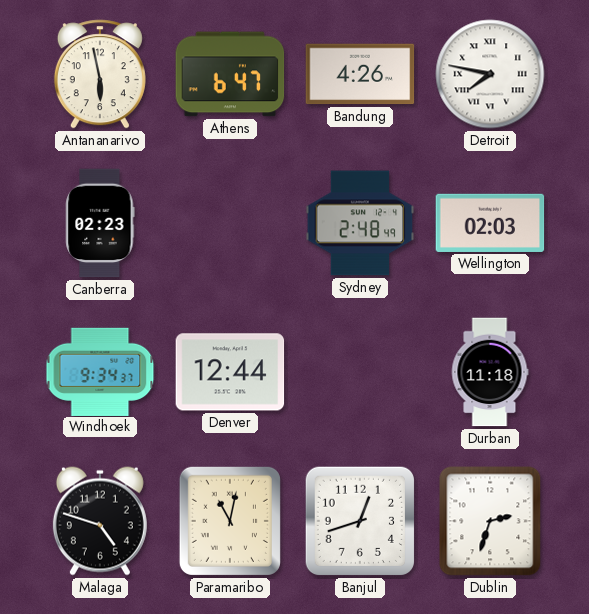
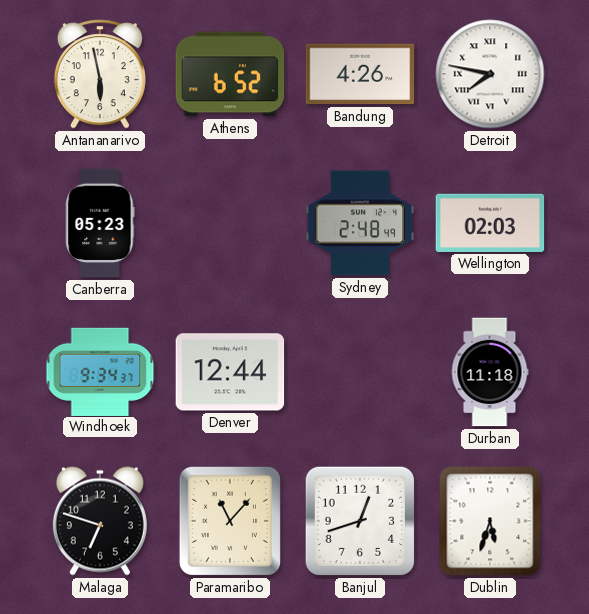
Athens: 6:47 -> 6:52 (230, 74)
Canberra: 02:23 -> 05:23 (100, 223)
Malaga: 4:48 -> 6:48 (100, 521)
Paramaribo: 11:02 -> 11:07 (230, 521)
Dublin: 2:33 -> 5:33 (490, 521)
